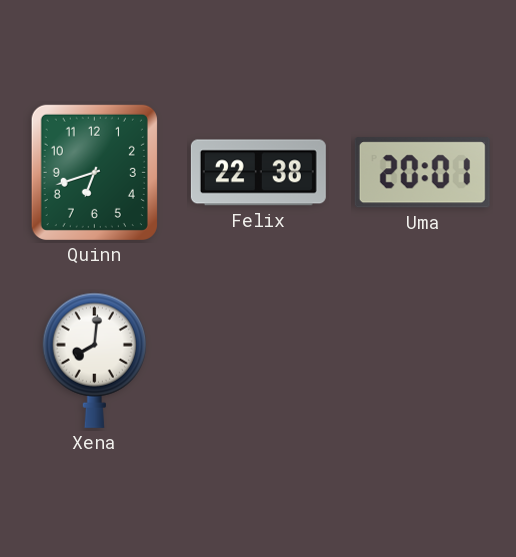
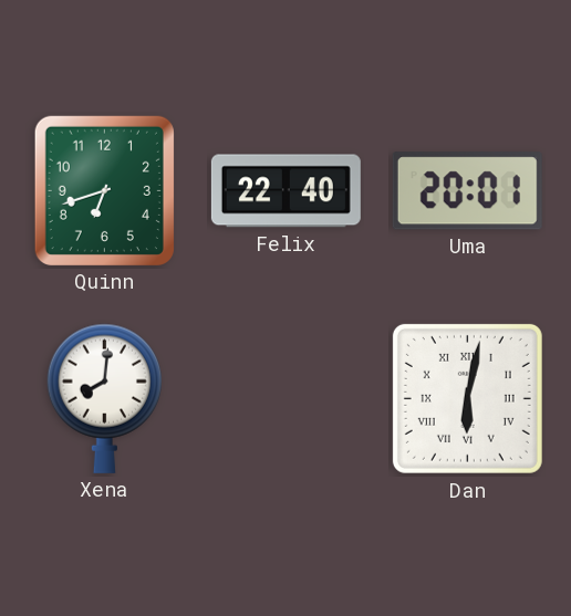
Felix: 22:38 -> 22:40 (285, 191)
Dan: none -> 6:02 (467, 398)
